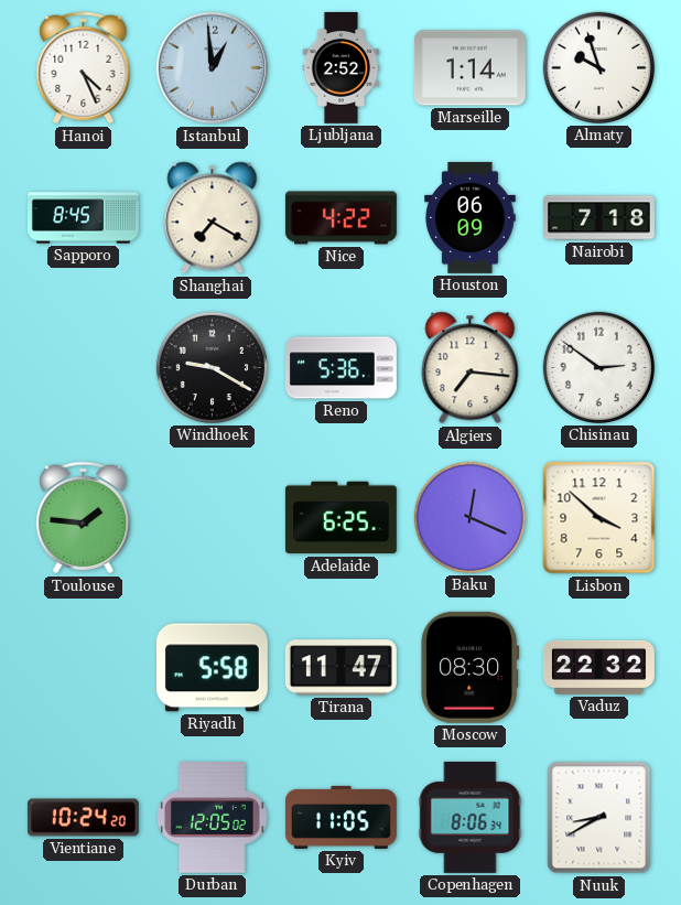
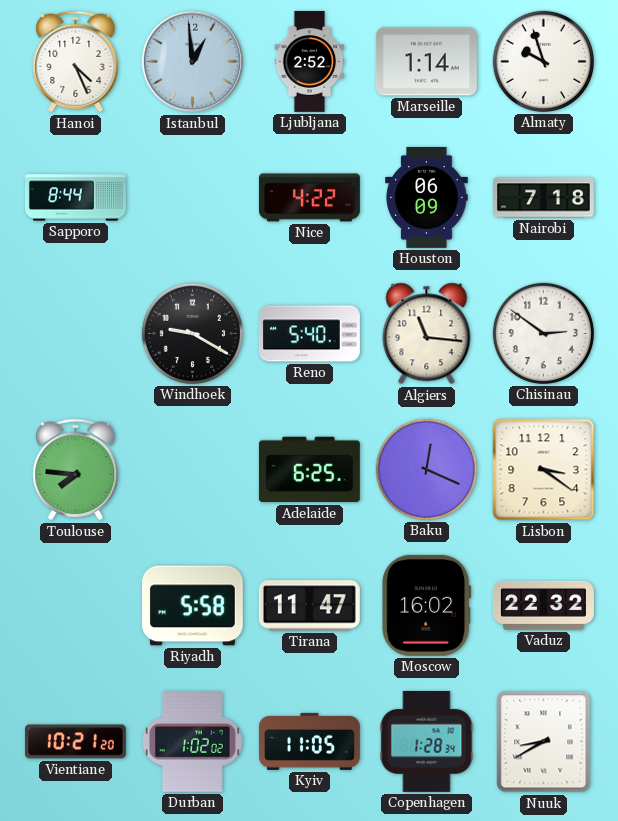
Sapporo: 8:45 -> 8:44 (75, 198)
Shanghai: 7:20 -> none (213, 218)
Reno: 5:36 -> 5:40 (309, 334)
Algiers: 7:16 -> 11:16 (427, 334)
Toulouse: 1:46 -> 7:46 (76, 470)
Lisbon: 3:52 -> 3:21 (544, 470)
Moscow: 08:30 -> 16:02 (427, 605)
Vientiane: 10:24 -> 10:21 (75, 742)
Durban: 12:05 -> 1:02 (192, 742)
Copenhagen: 8:06 -> 1:28 (427, 741)
